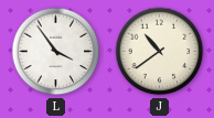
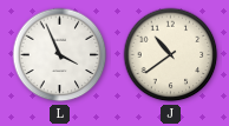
L: 3:54 -> 3:56 (60, 55)
